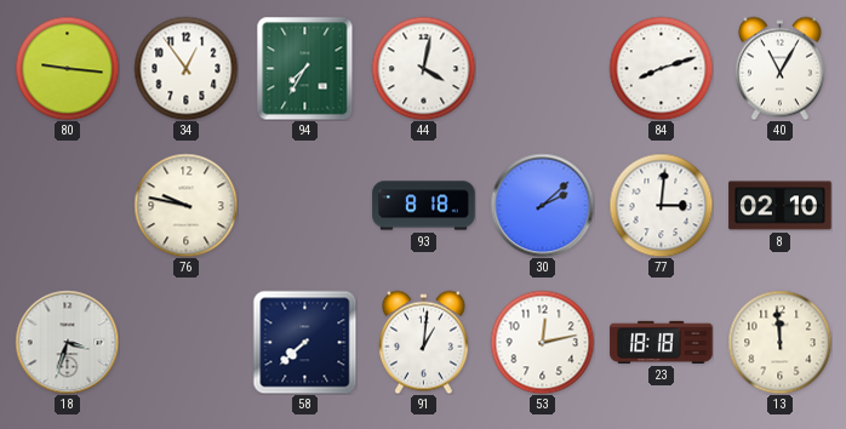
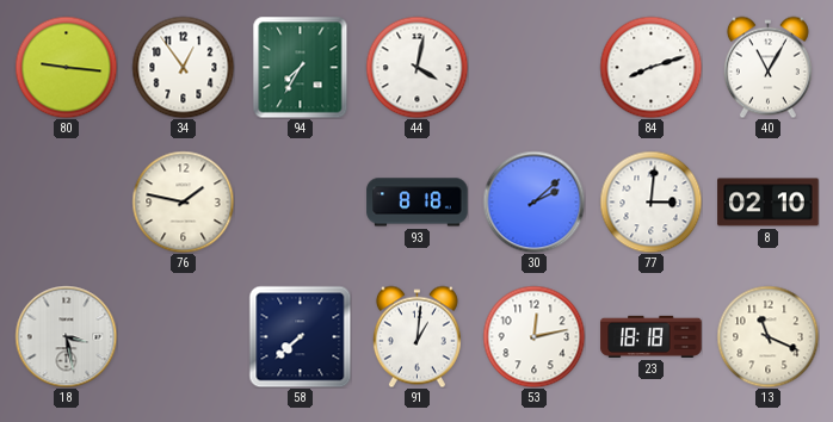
76: 9:47 -> 1:47 (183, 201)
18: 3:33 -> 3:28 (66, 336)
13: 11:59 -> 11:19 (767, 336)
